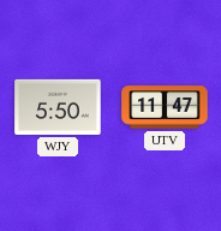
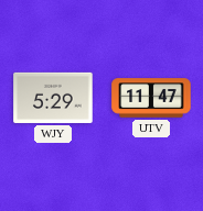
WJY: 5:50 -> 5:29 (53, 98)
